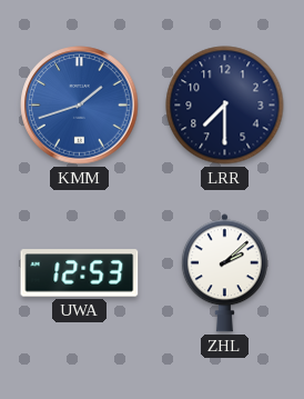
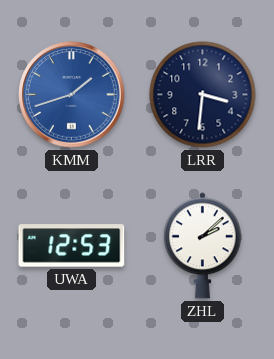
LRR: 7:30 -> 3:31 (203, 95)
